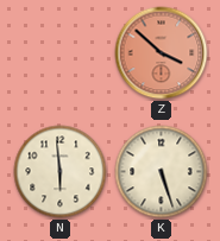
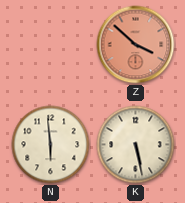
K: 5:27 -> 5:28 (136, 145)
